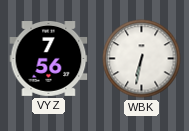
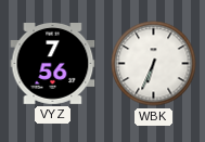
WBK: 6:32 -> 6:34 (154, 64)
